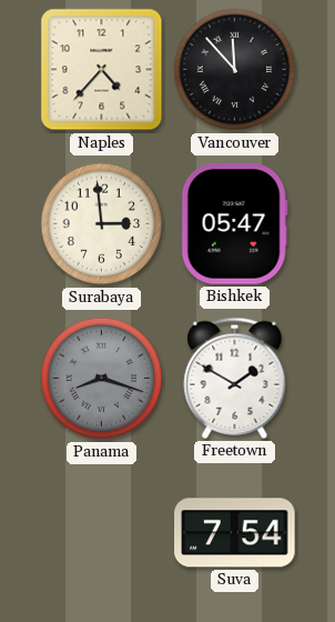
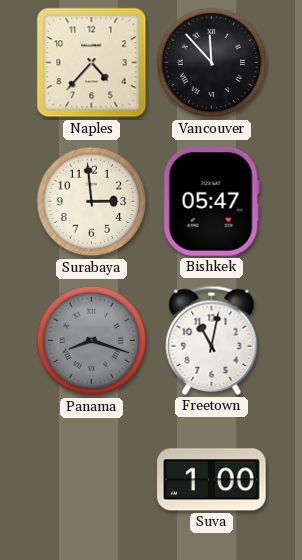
Freetown: 1:50 -> 11:02 (212, 340)
Suva: 7:54 -> 1:00 (212, 480)
